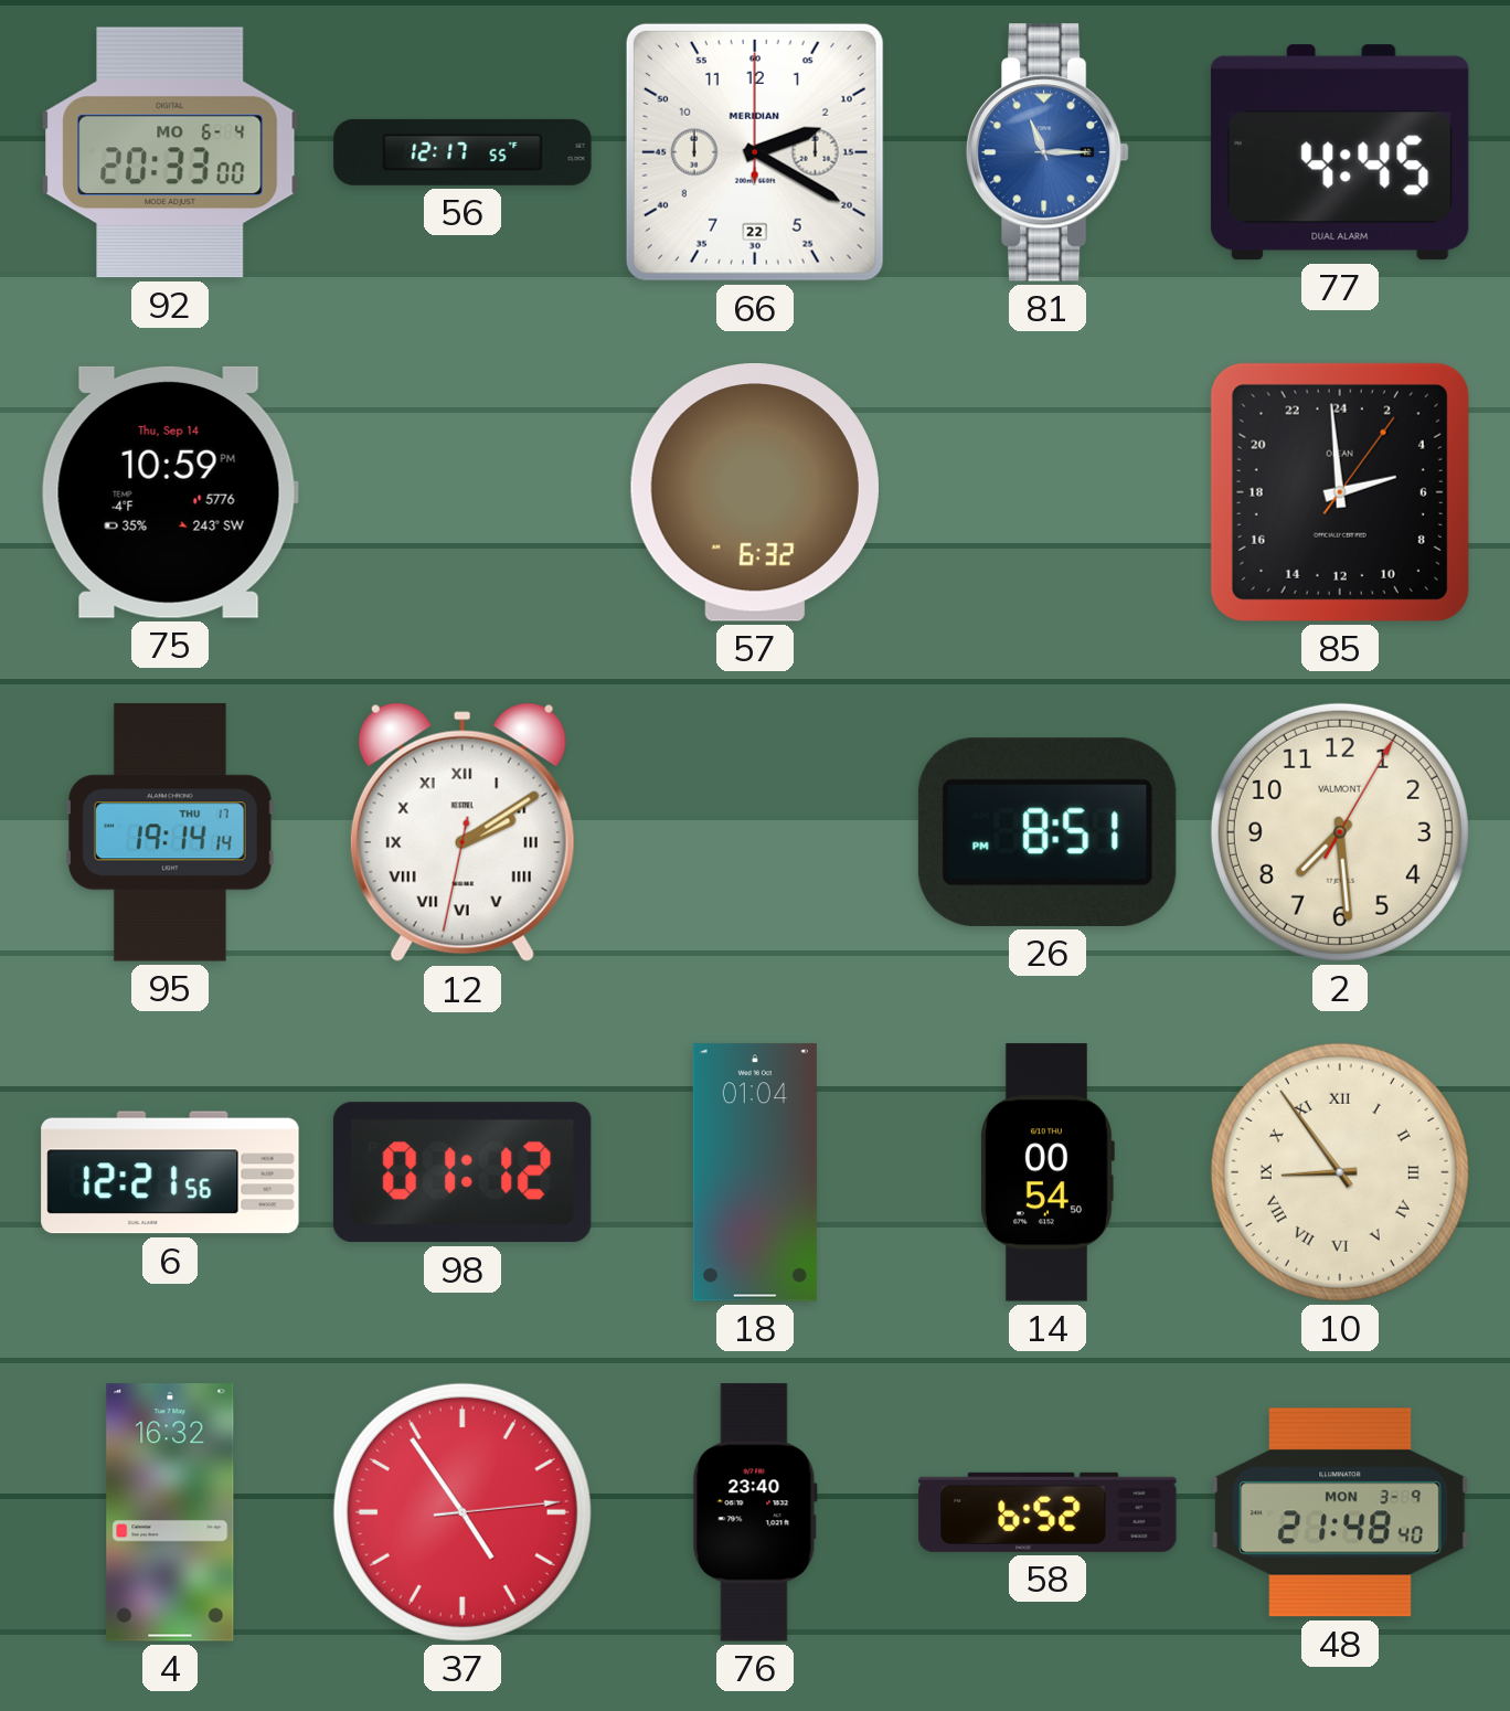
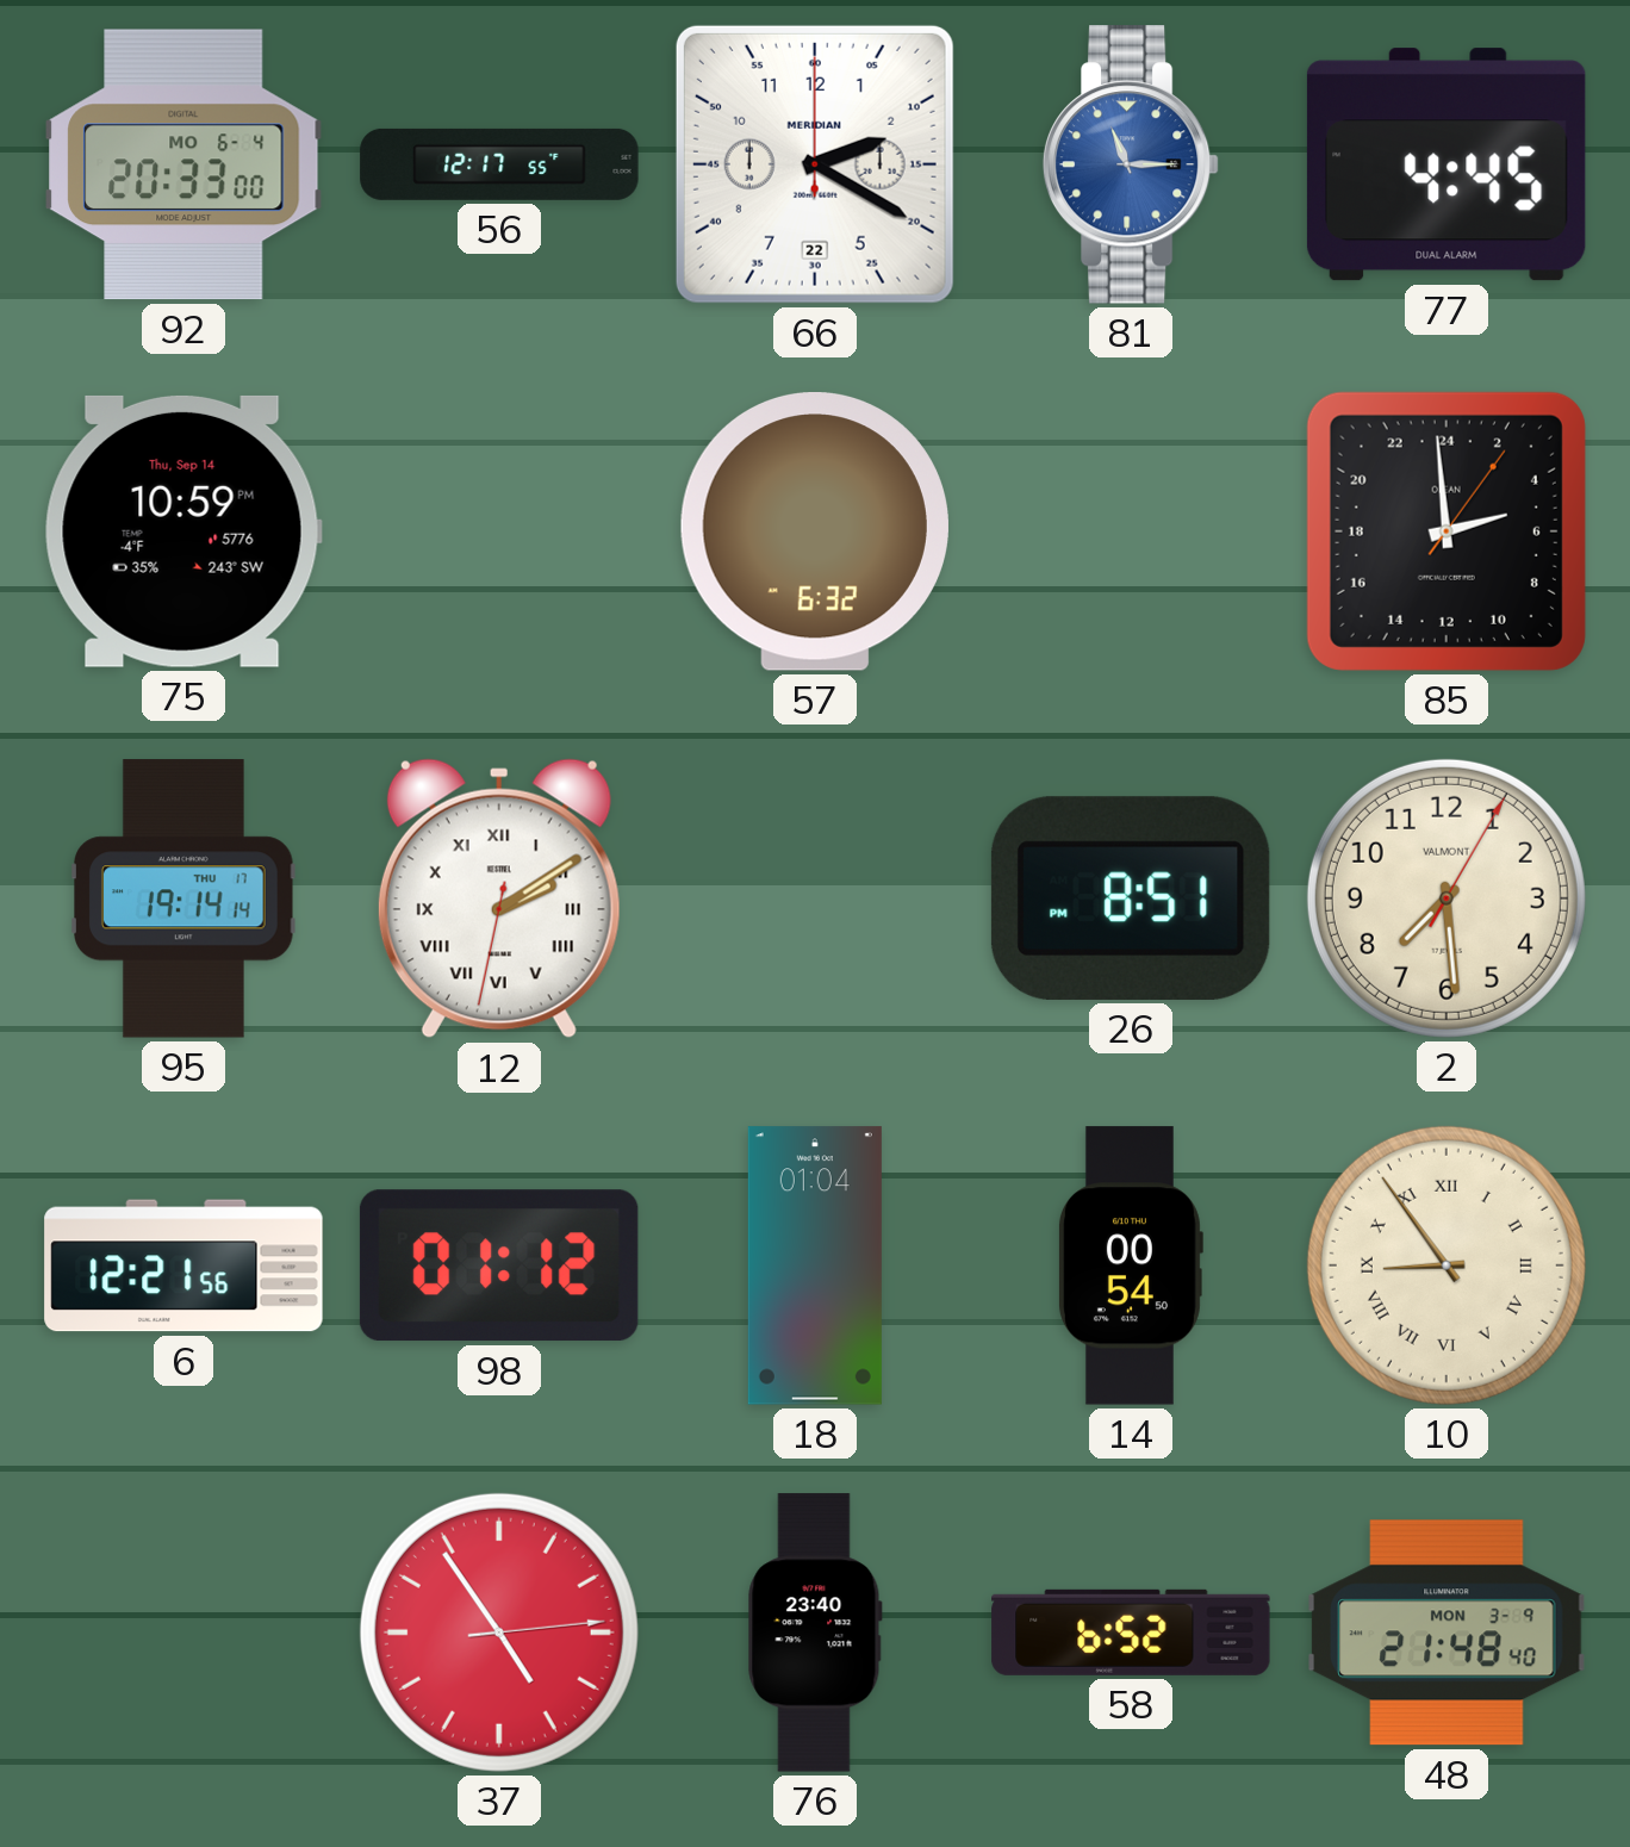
4: 16:32 -> none (170, 1512)
